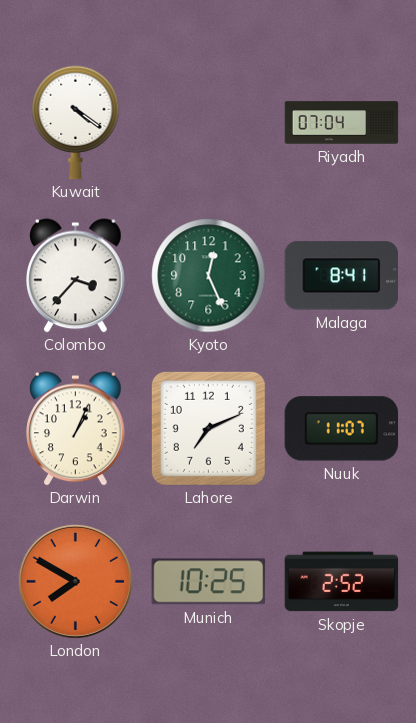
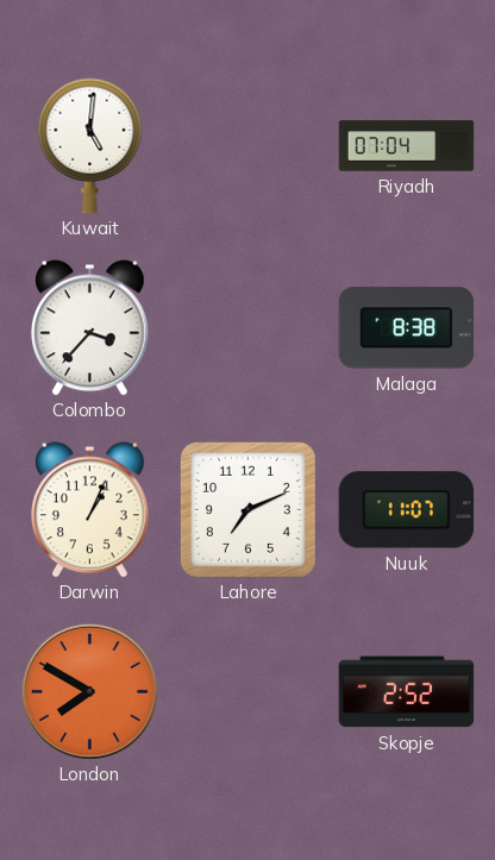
Kuwait: 4:21 -> 5:01 (90, 146)
Kyoto: 12:26 -> none (209, 276)
Malaga: 8:41 -> 8:38 (407, 328)
Munich: 10:25 -> none (209, 582)
